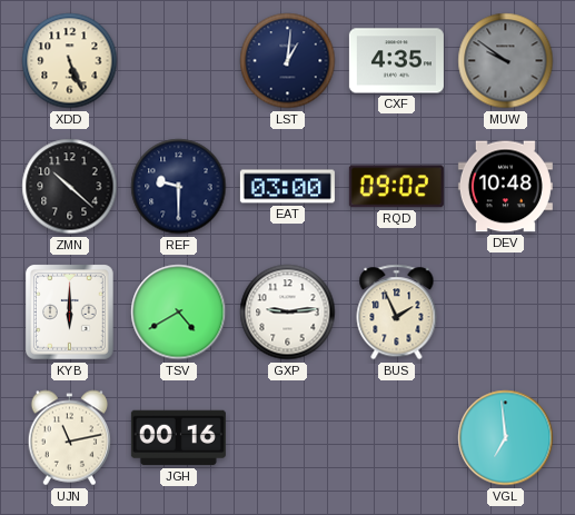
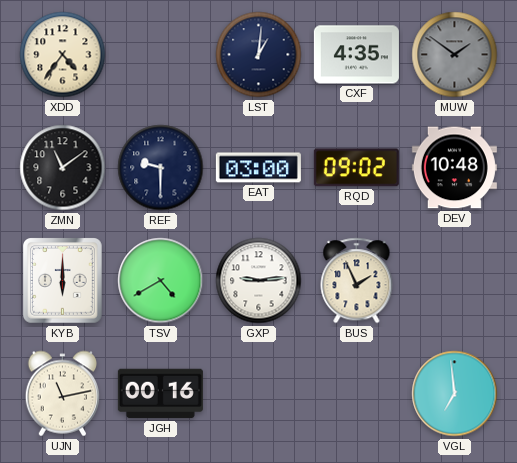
XDD: 5:26 -> 4:36 (63, 55)
MUW: 9:51 -> 1:51 (455, 55)
ZMN: 10:22 -> 11:09 (63, 168)
